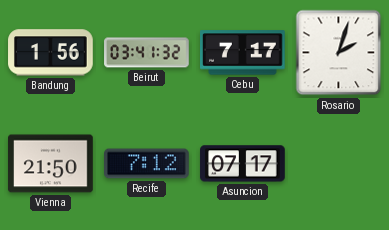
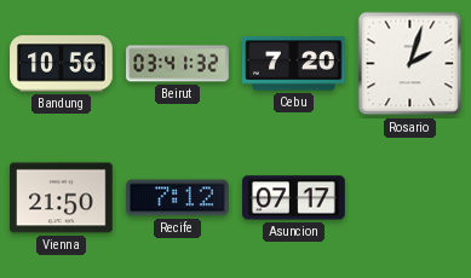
Bandung: 1:56 -> 10:56 (62, 64)
Cebu: 7:17 -> 7:20 (294, 64)
